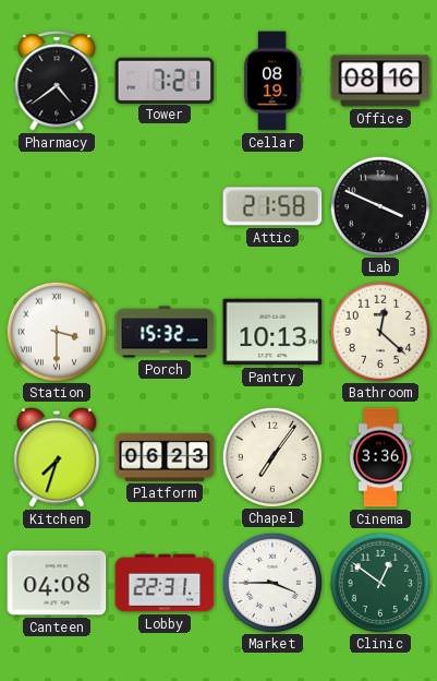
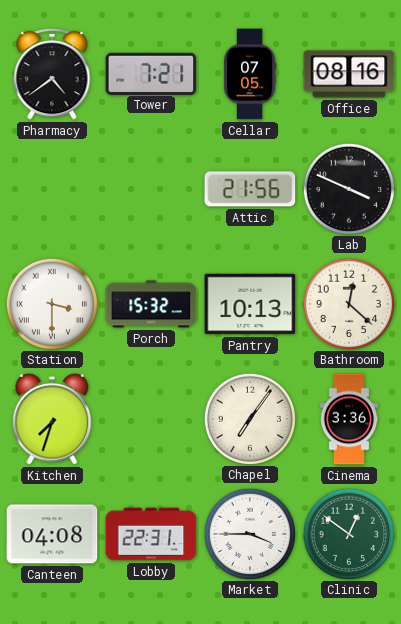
Cellar: 08:19 -> 07:05 (250, 74)
Attic: 21:58 -> 21:56 (250, 189)
Platform: 06:23 -> none (165, 457)
